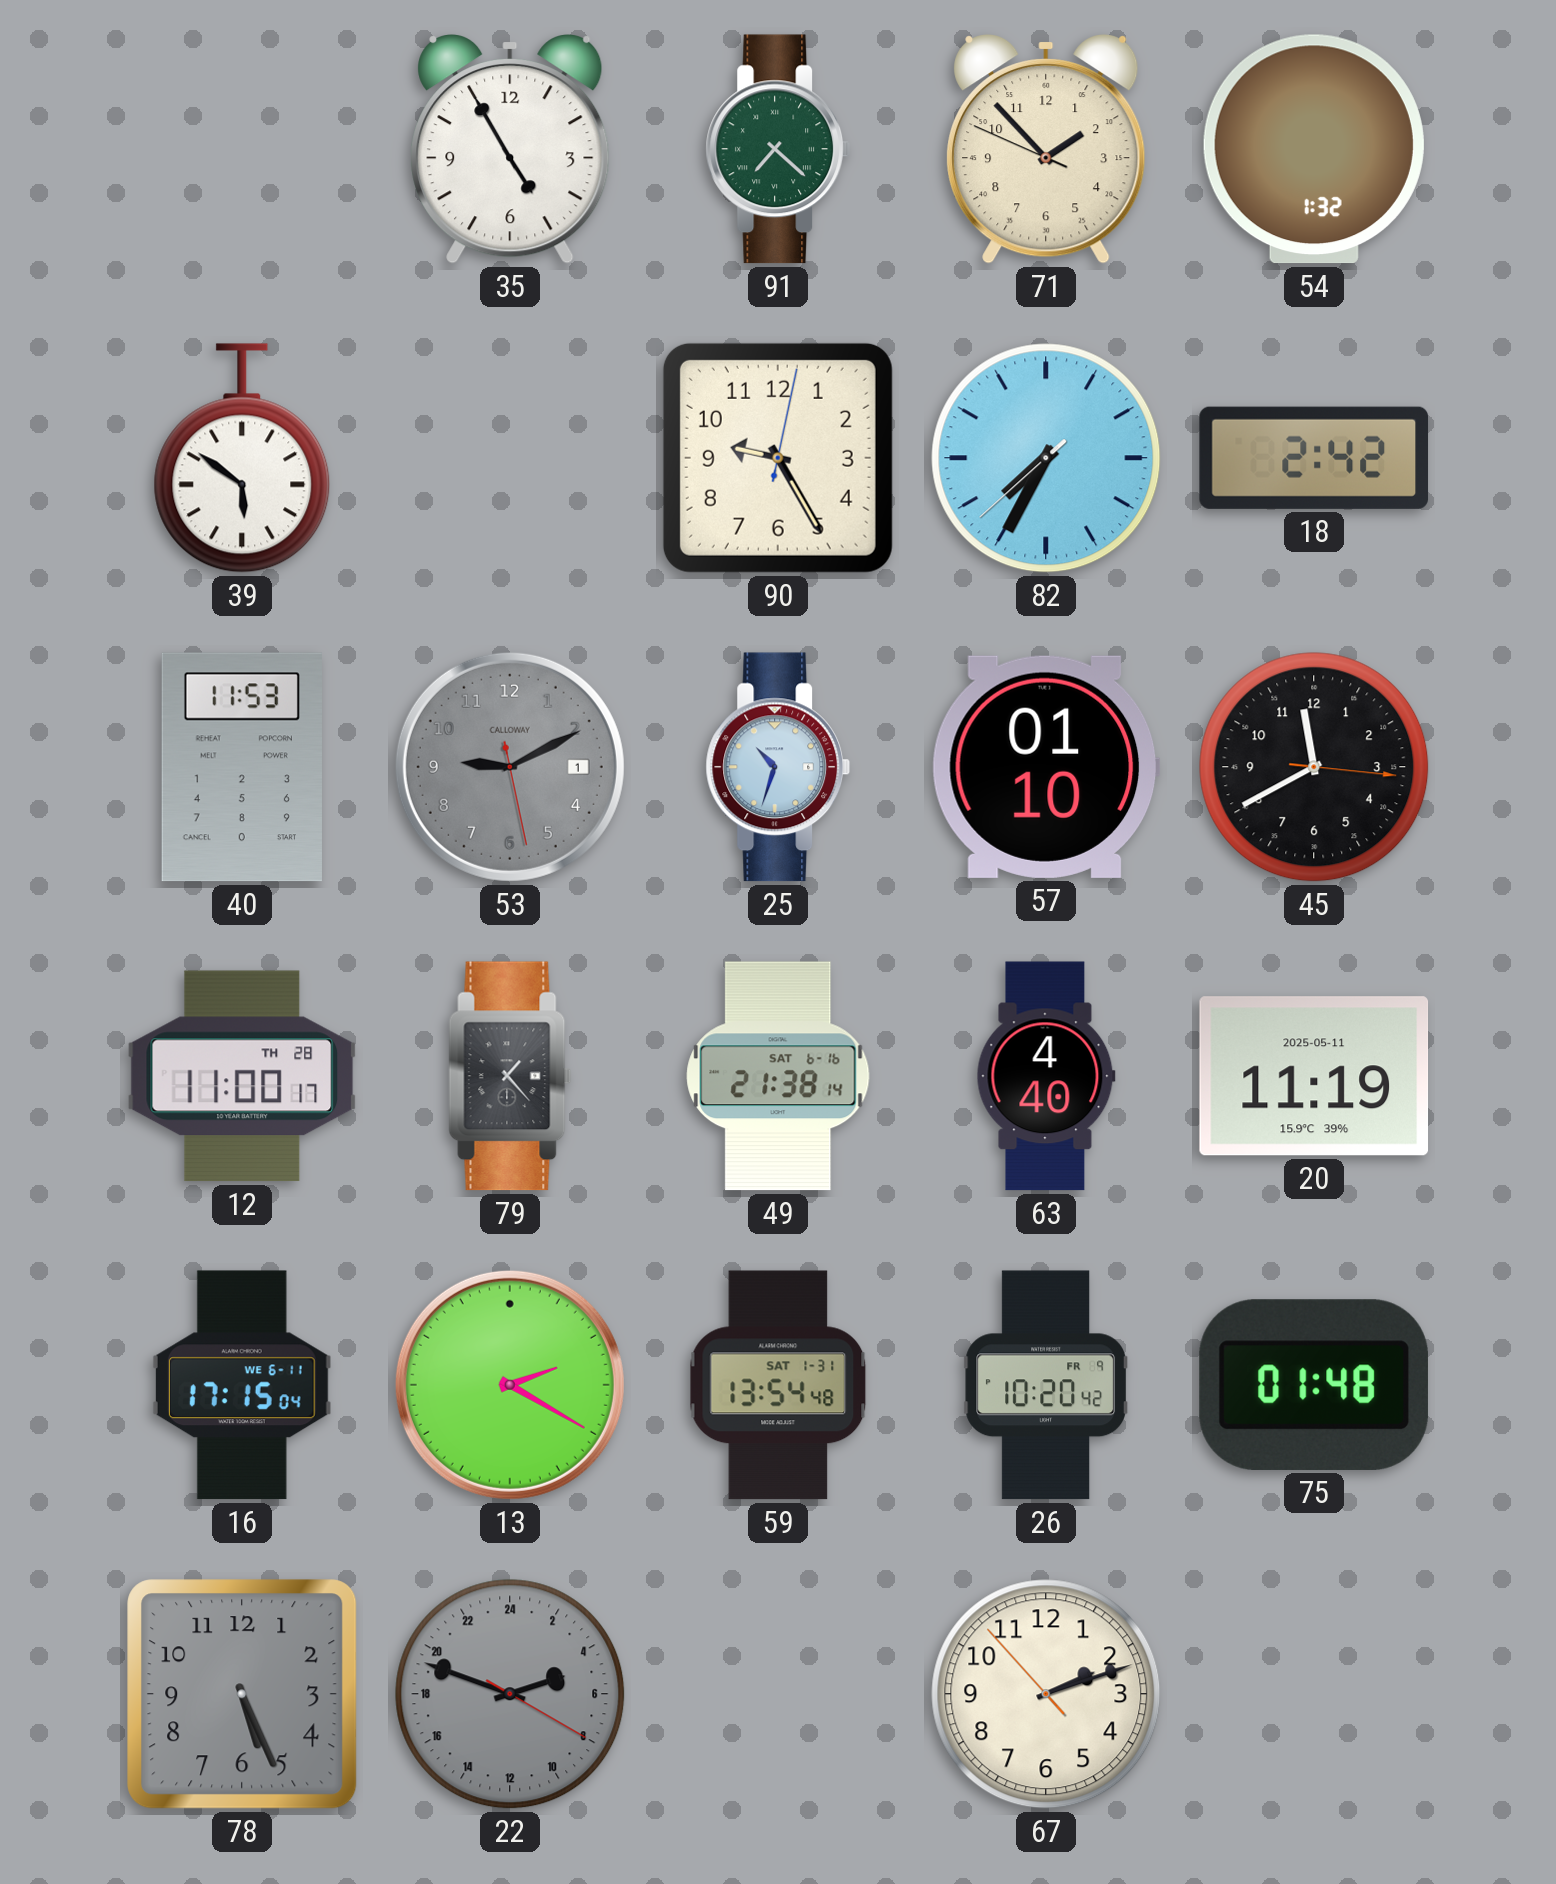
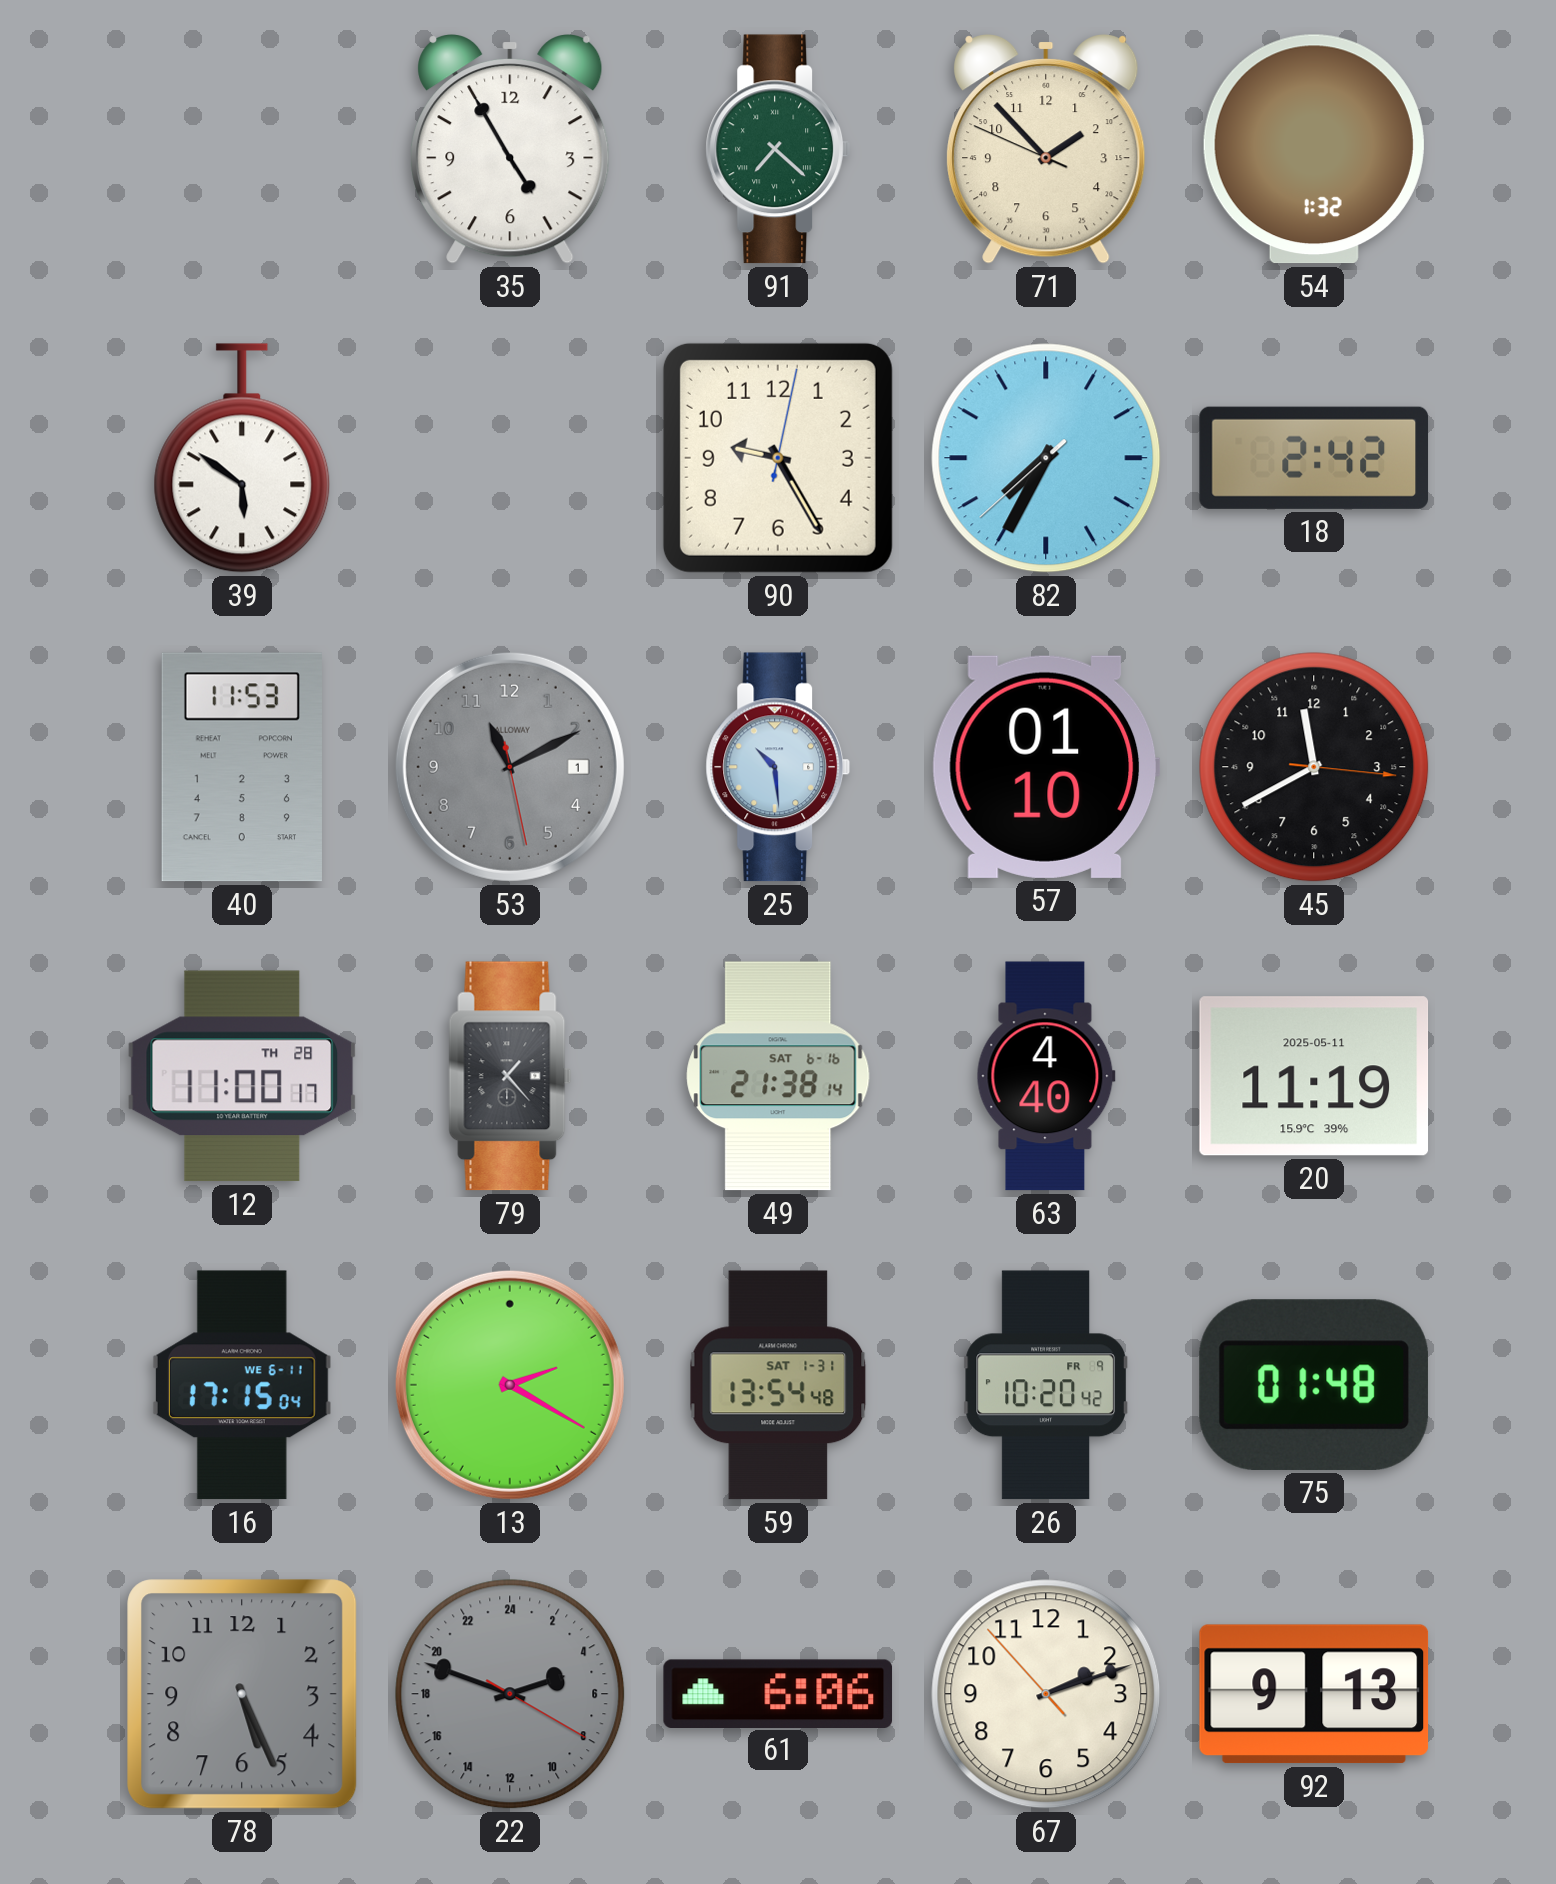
53: 9:10 -> 11:10 (510, 767)
25: 10:33 -> 10:29 (778, 767)
61: none -> 6:06 (778, 1693)
92: none -> 9:13 (1314, 1694)
